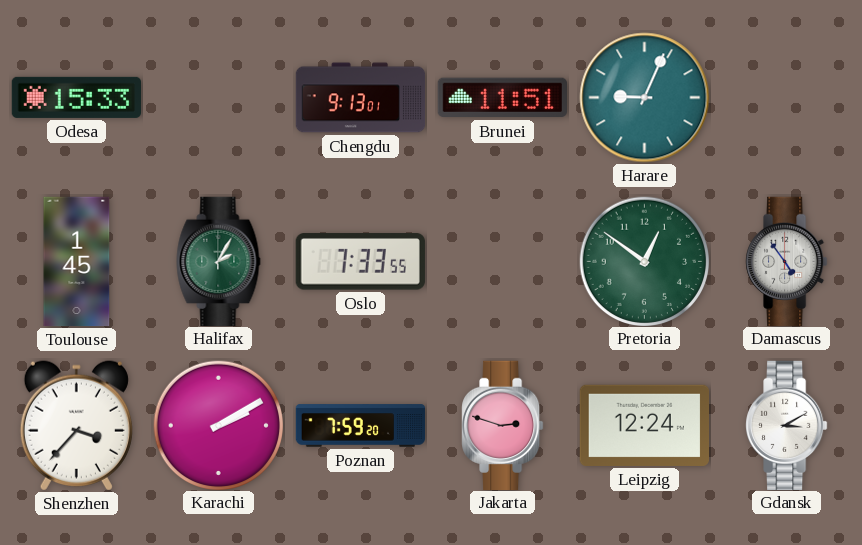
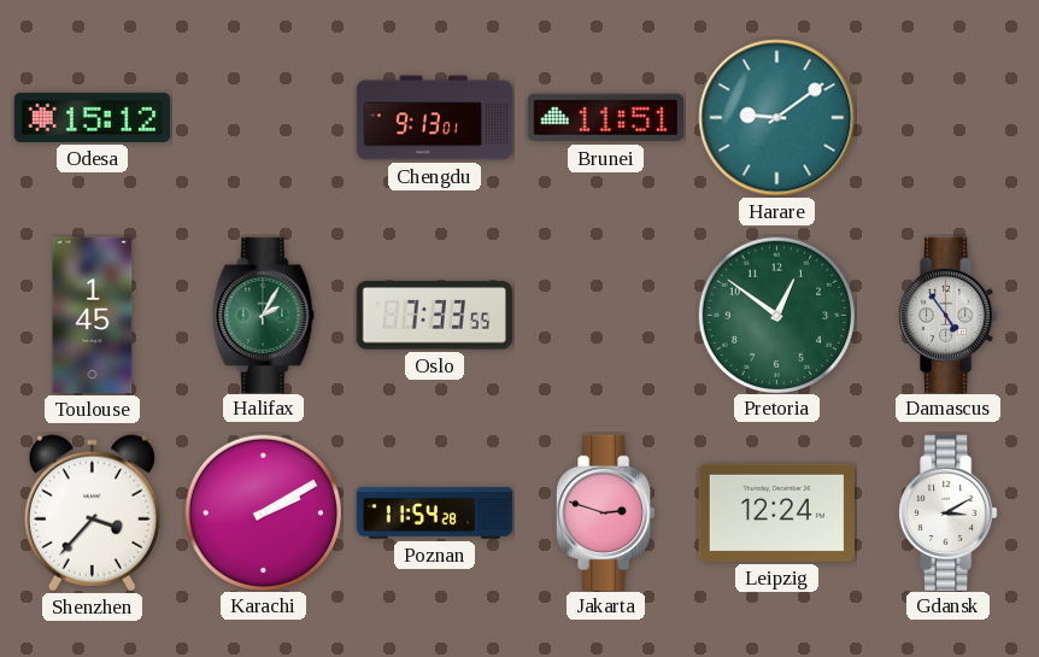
Odesa: 15:33 -> 15:12 (92, 117)
Harare: 9:04 -> 9:09 (777, 118)
Poznan: 7:59 -> 11:54 (435, 514)
